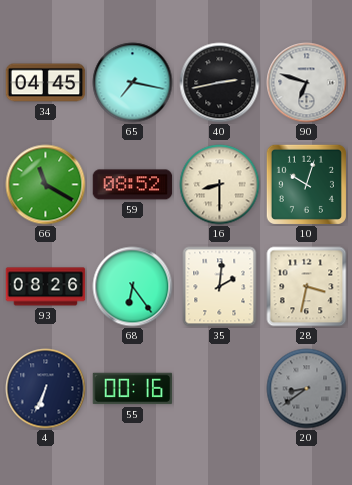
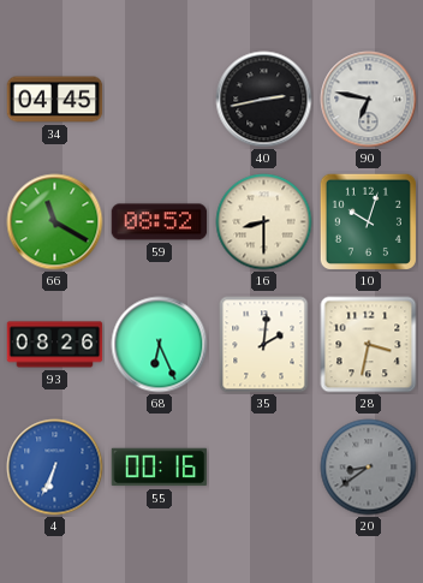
65: 7:17 -> none (133, 83)
90: 6:48 -> 6:47 (369, 100)
68: 6:24 -> 6:26 (160, 345)
4 dial: navy -> blue (55, 468)
